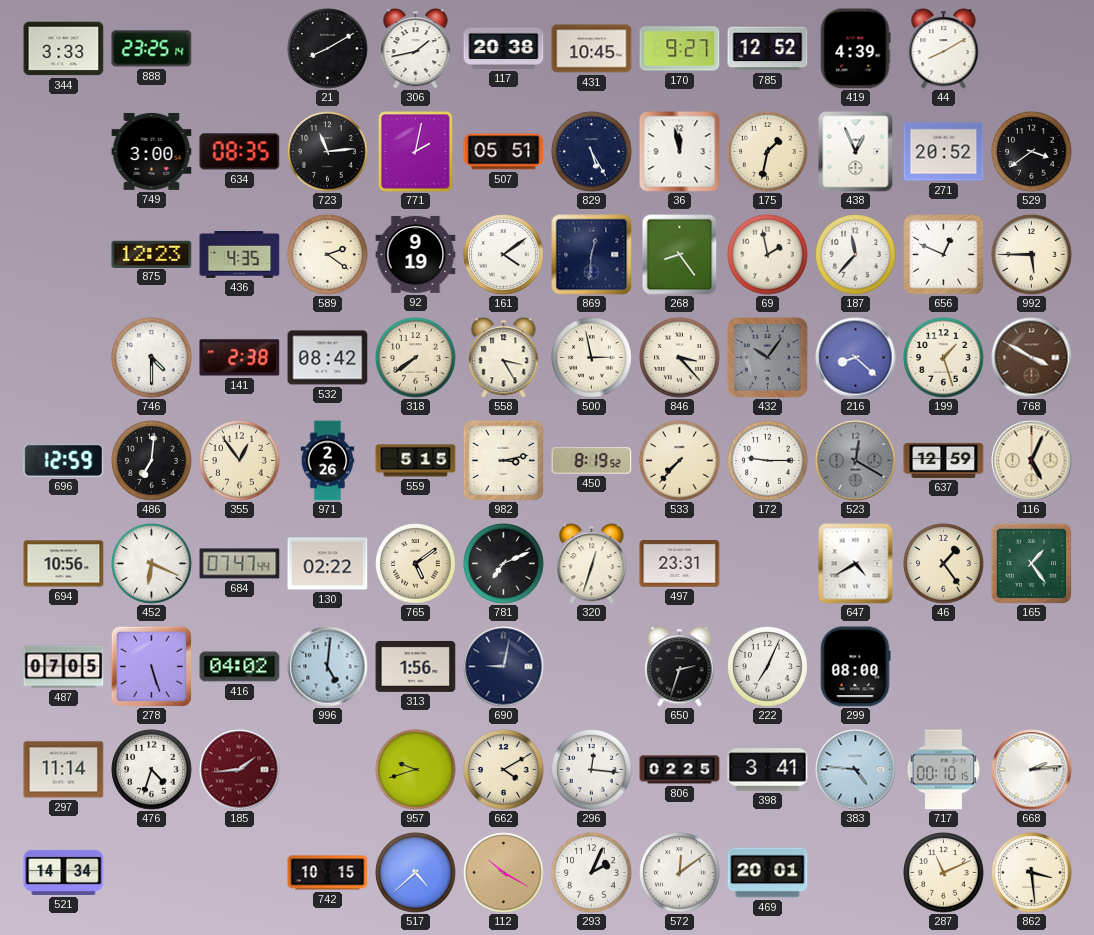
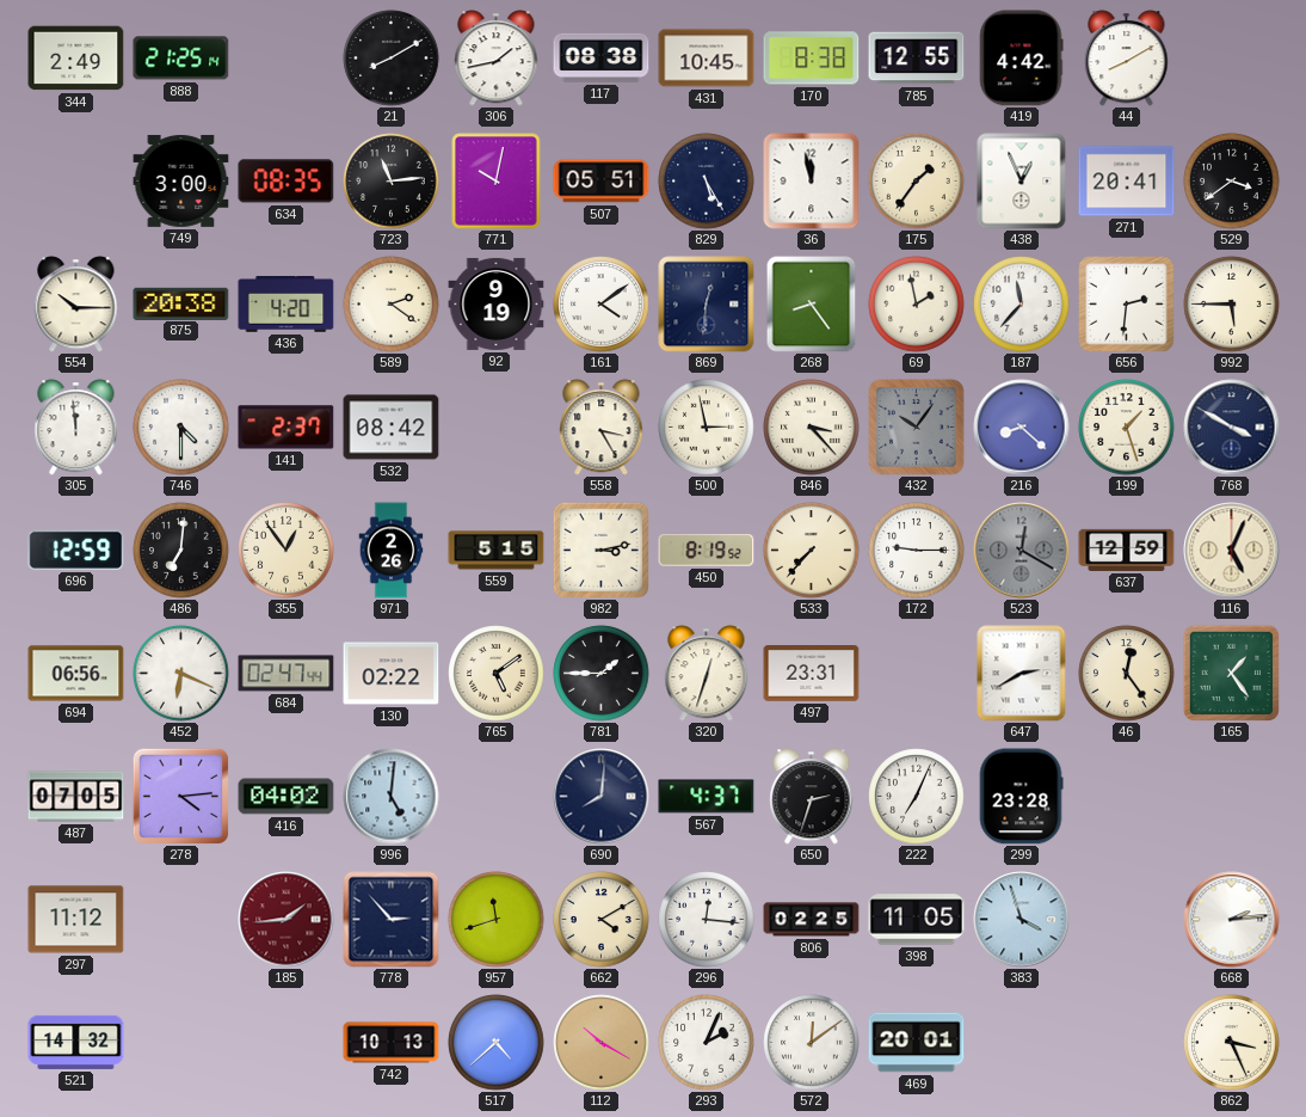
344: 3:33 -> 2:49 (76, 59)
888: 23:25 -> 21:25 (181, 59)
117: 20:38 -> 08:38 (602, 57)
170: 9:27 -> 8:38 (812, 59)
785: 12:52 -> 12:55 (917, 59)
419: 4:39 -> 4:42 (1021, 59)
771: 2:02 -> 10:02 (497, 182)
175: 1:32 -> 1:36 (917, 182)
271: 20:52 -> 20:41 (1127, 182)
554: none -> 10:15 (76, 305)
875: 12:23 -> 20:38 (181, 303)
436: 4:35 -> 4:20 (287, 305)
656: 12:49 -> 2:31 (1127, 305)
305: none -> 11:59 (76, 428)
141: 2:38 -> 2:37 (287, 428)
318: 7:39 -> none (416, 358)
768 dial: brown -> navy (1232, 428)
694: 10:56 -> 06:56 (76, 674)
684: 07:47 -> 02:47 (287, 674)
781: 7:11 -> 1:45 (602, 674)
647: 4:40 -> 2:40 (1022, 674)
46: 1:24 -> 12:24 (1127, 674)
278: 5:27 -> 4:14 (180, 796)
313: 1:56 -> none (416, 666)
690: 9:02 -> 8:01 (602, 797)
567: none -> 4:37 (707, 797)
299: 08:00 -> 23:28 (1021, 797)
297: 11:14 -> 11:12 (76, 920)
476: 4:33 -> none (152, 770)
778: none -> 2:53 (392, 920)
957: 9:42 -> 11:42 (497, 920)
398: 3:41 -> 11:05 (917, 920)
383: 4:46 -> 3:57 (1022, 920)
717: 00:10 -> none (943, 770)
521: 14:34 -> 14:32 (76, 1042)
742: 10:15 -> 10:13 (392, 1043)
287: 11:11 -> none (944, 873)
862: 3:29 -> 3:26 (1232, 1043)
